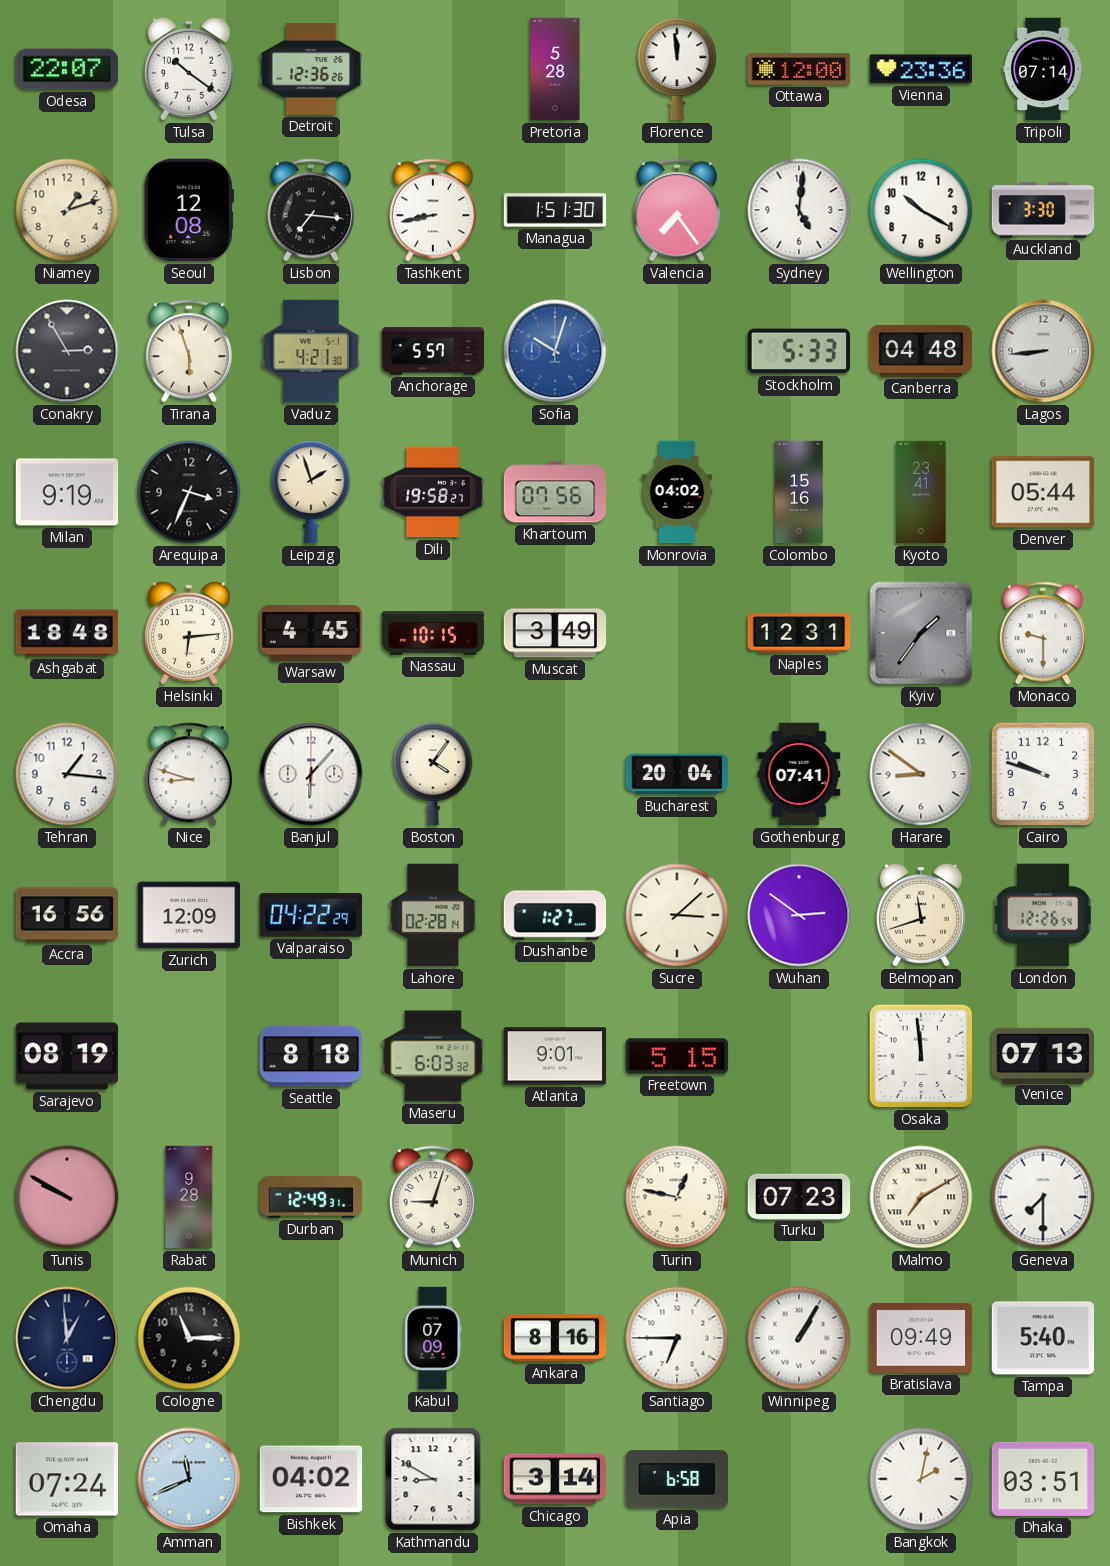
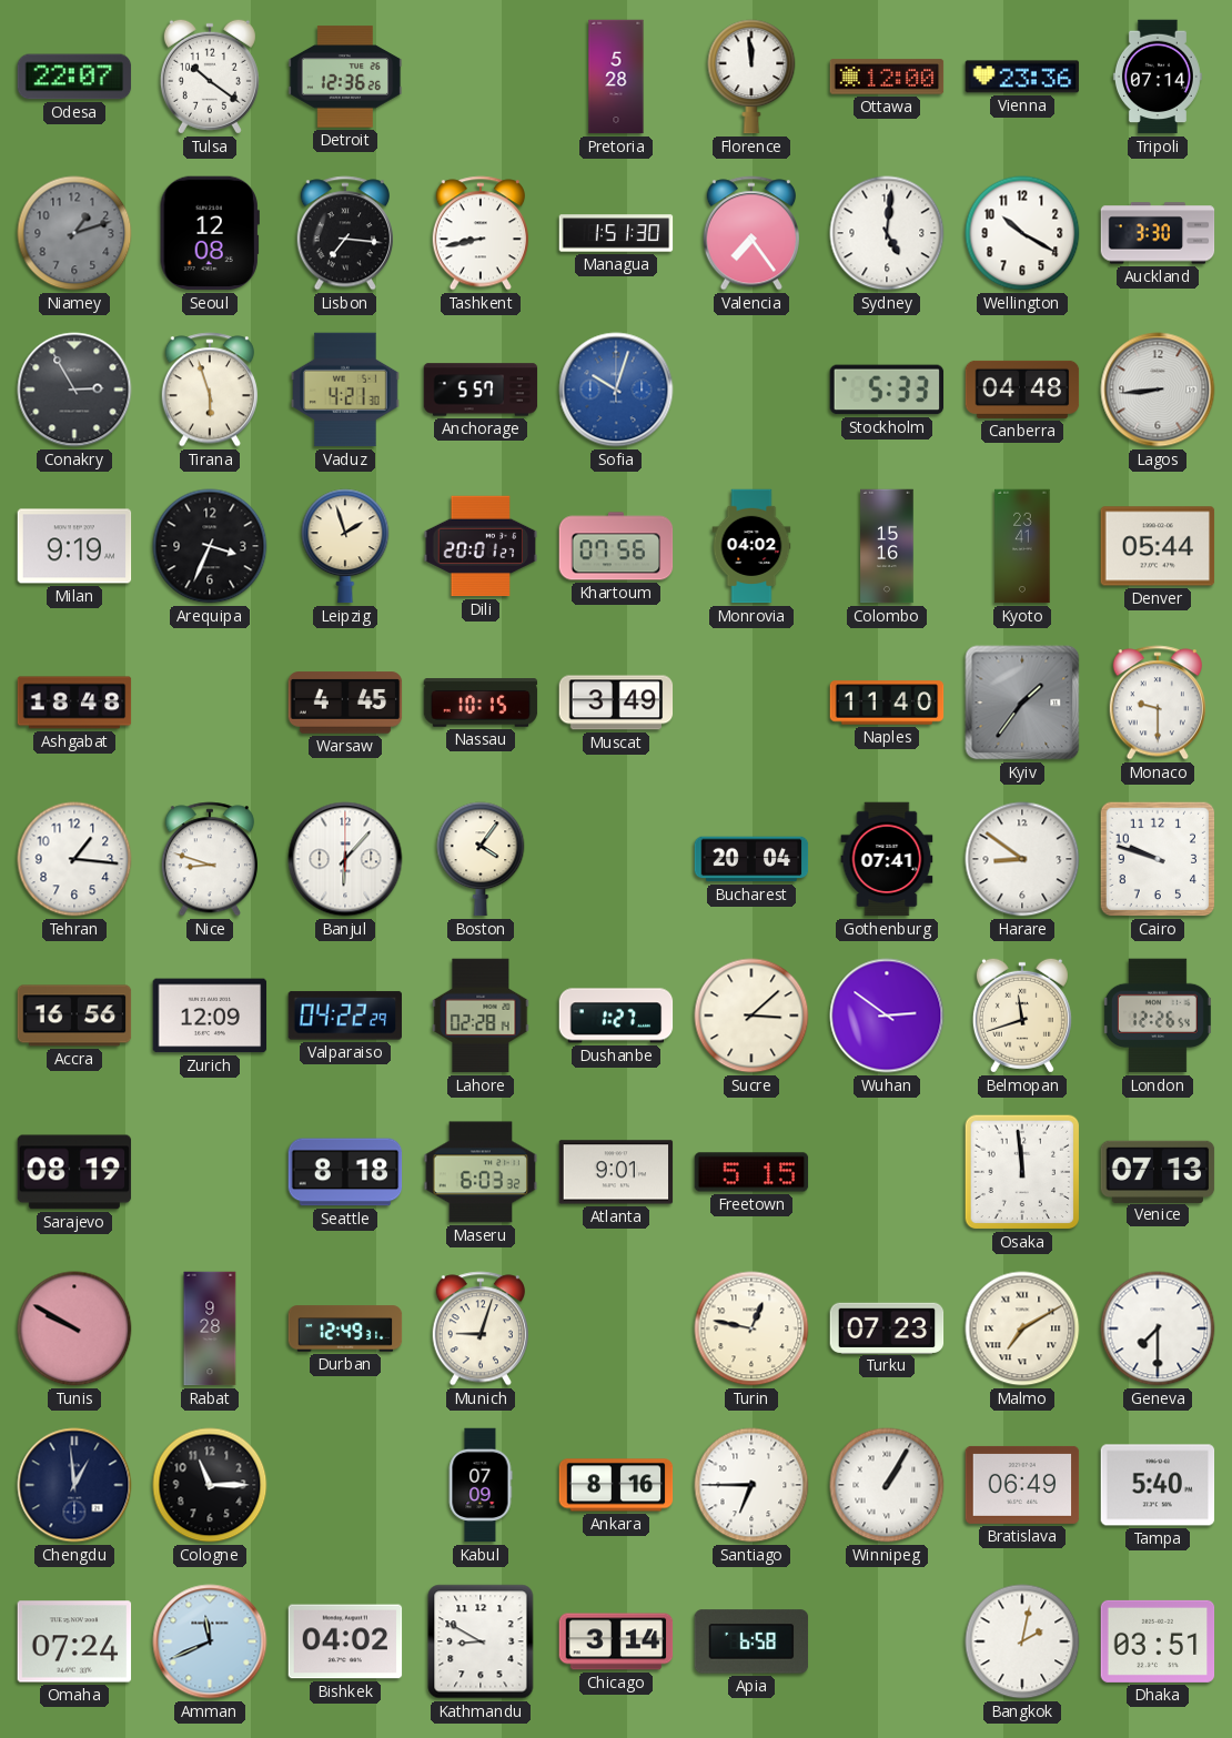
Niamey dial: cream -> grey (74, 233)
Dili: 19:58 -> 20:01 (481, 546)
Helsinki: 6:14 -> none (189, 633)
Naples: 12:31 -> 11:40 (887, 703)
Bratislava: 09:49 -> 06:49 (1022, 1485)
